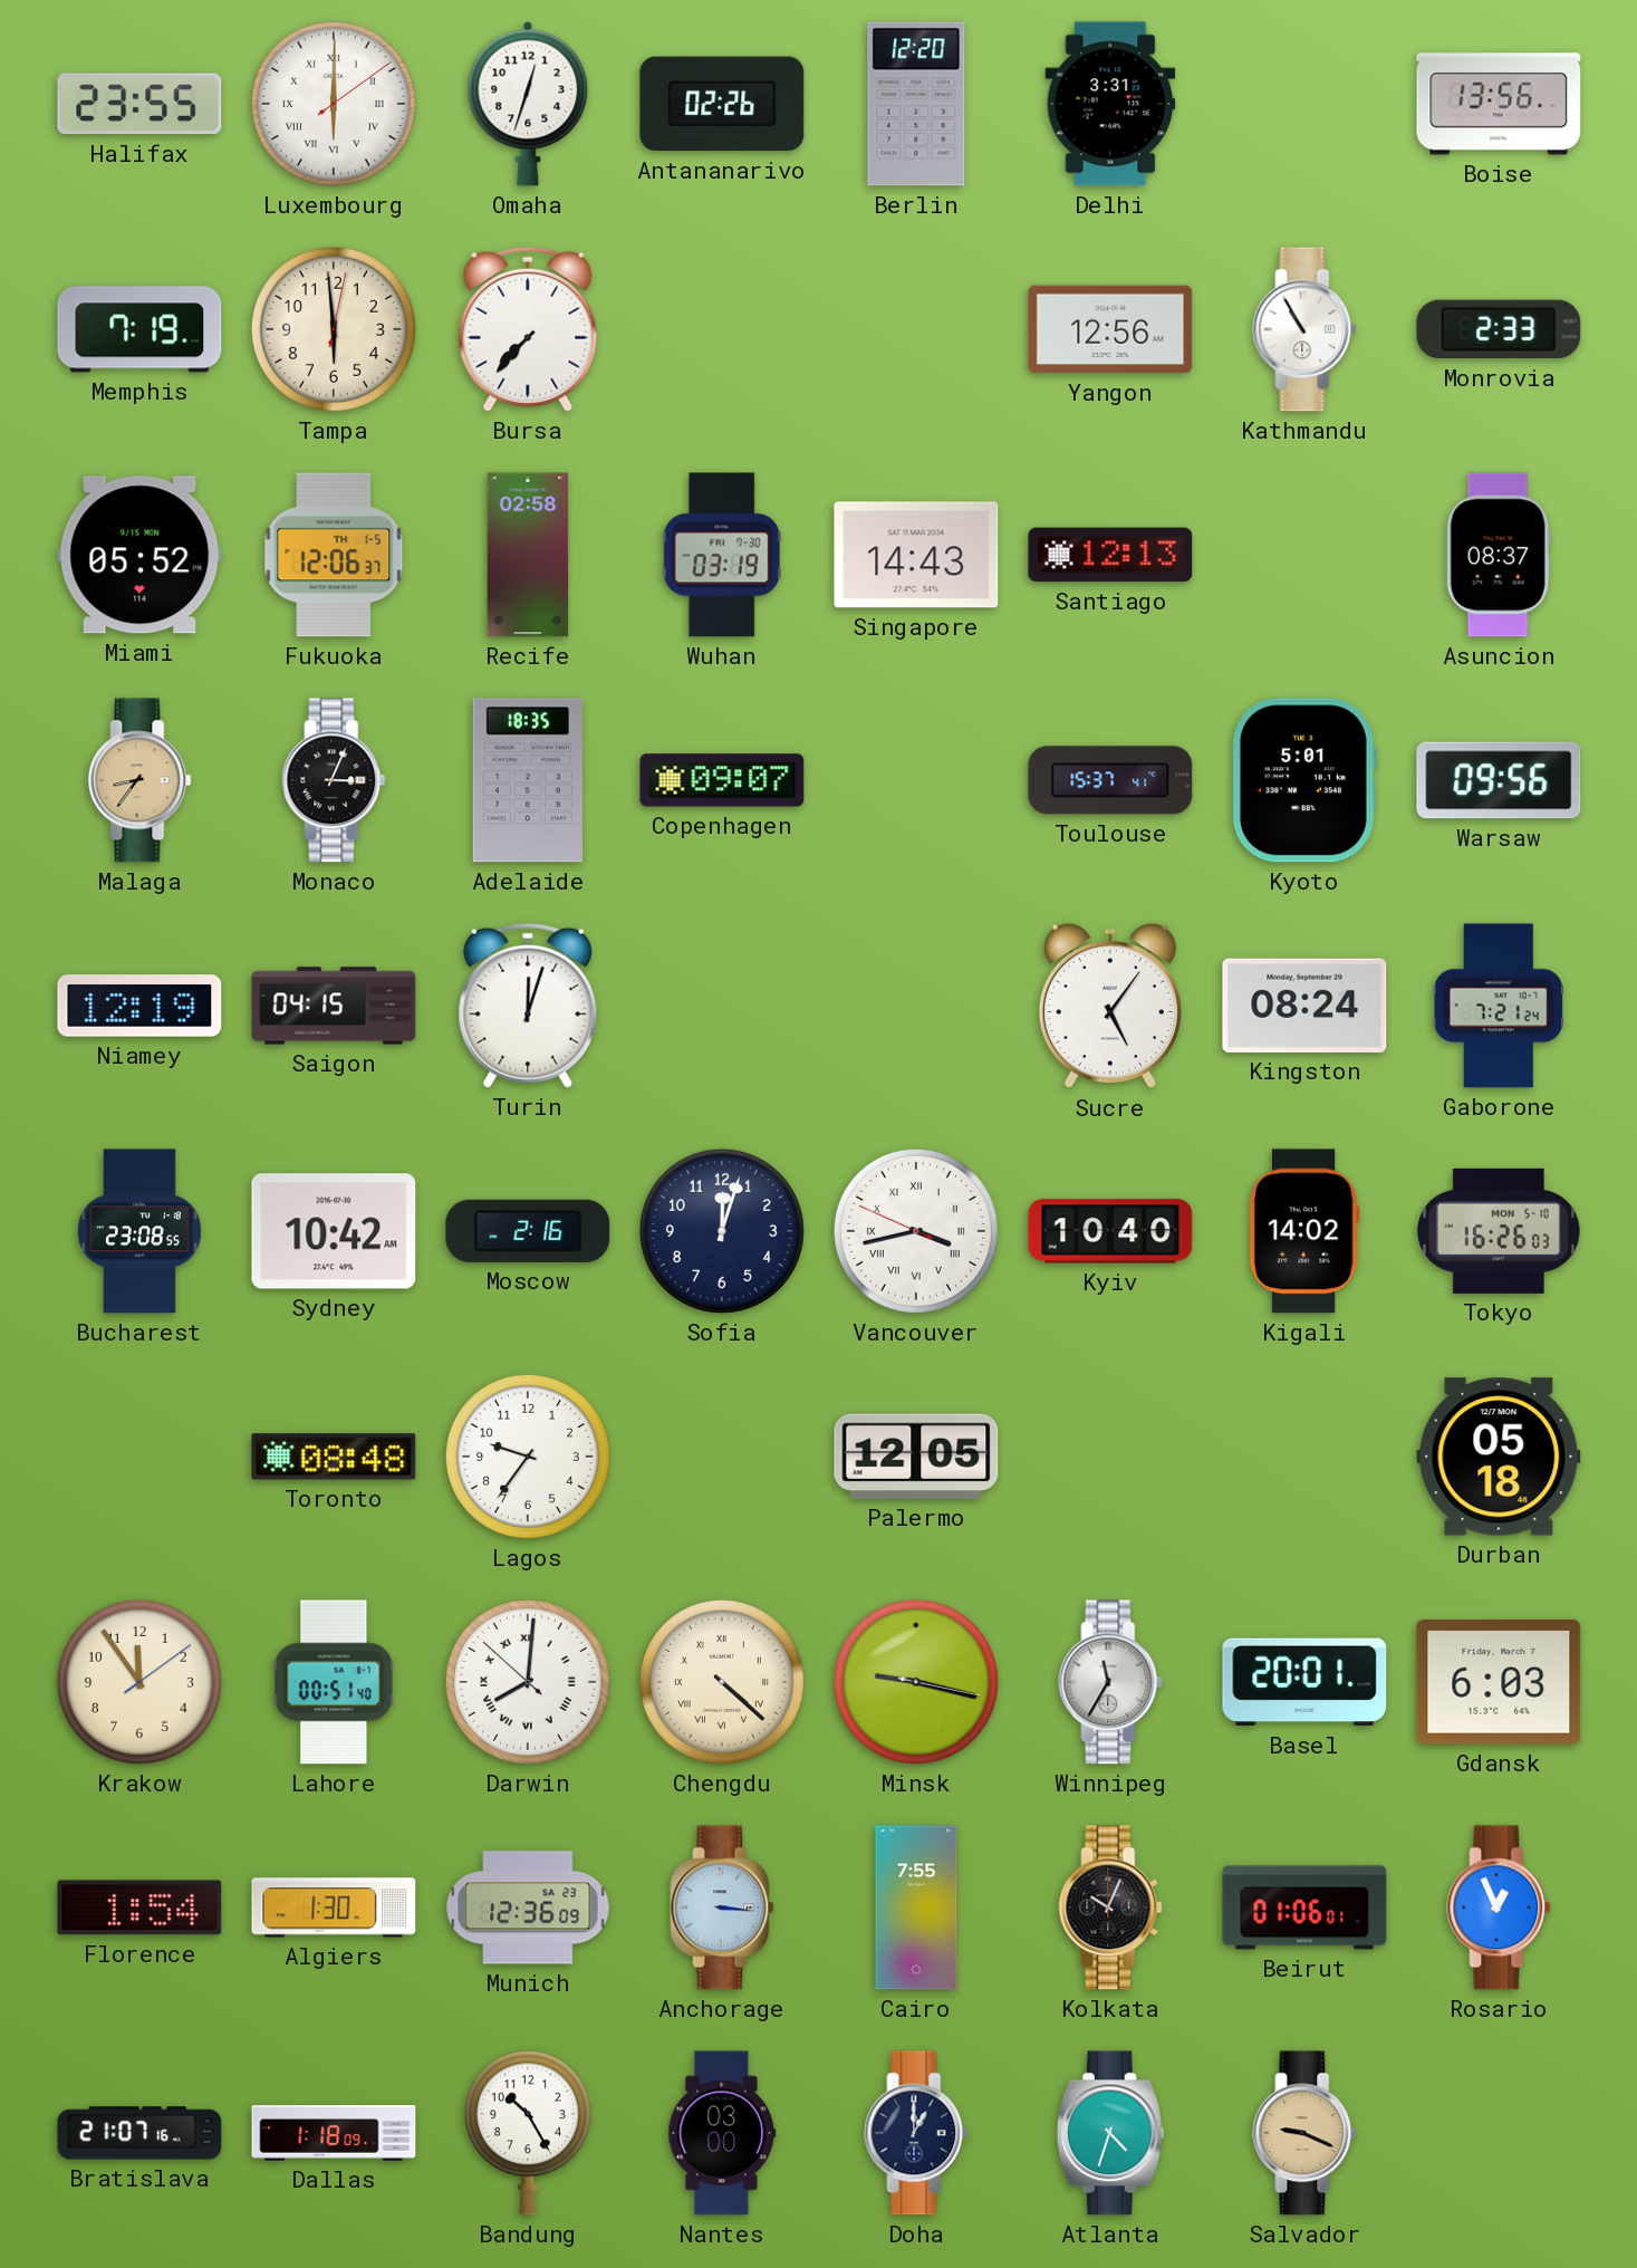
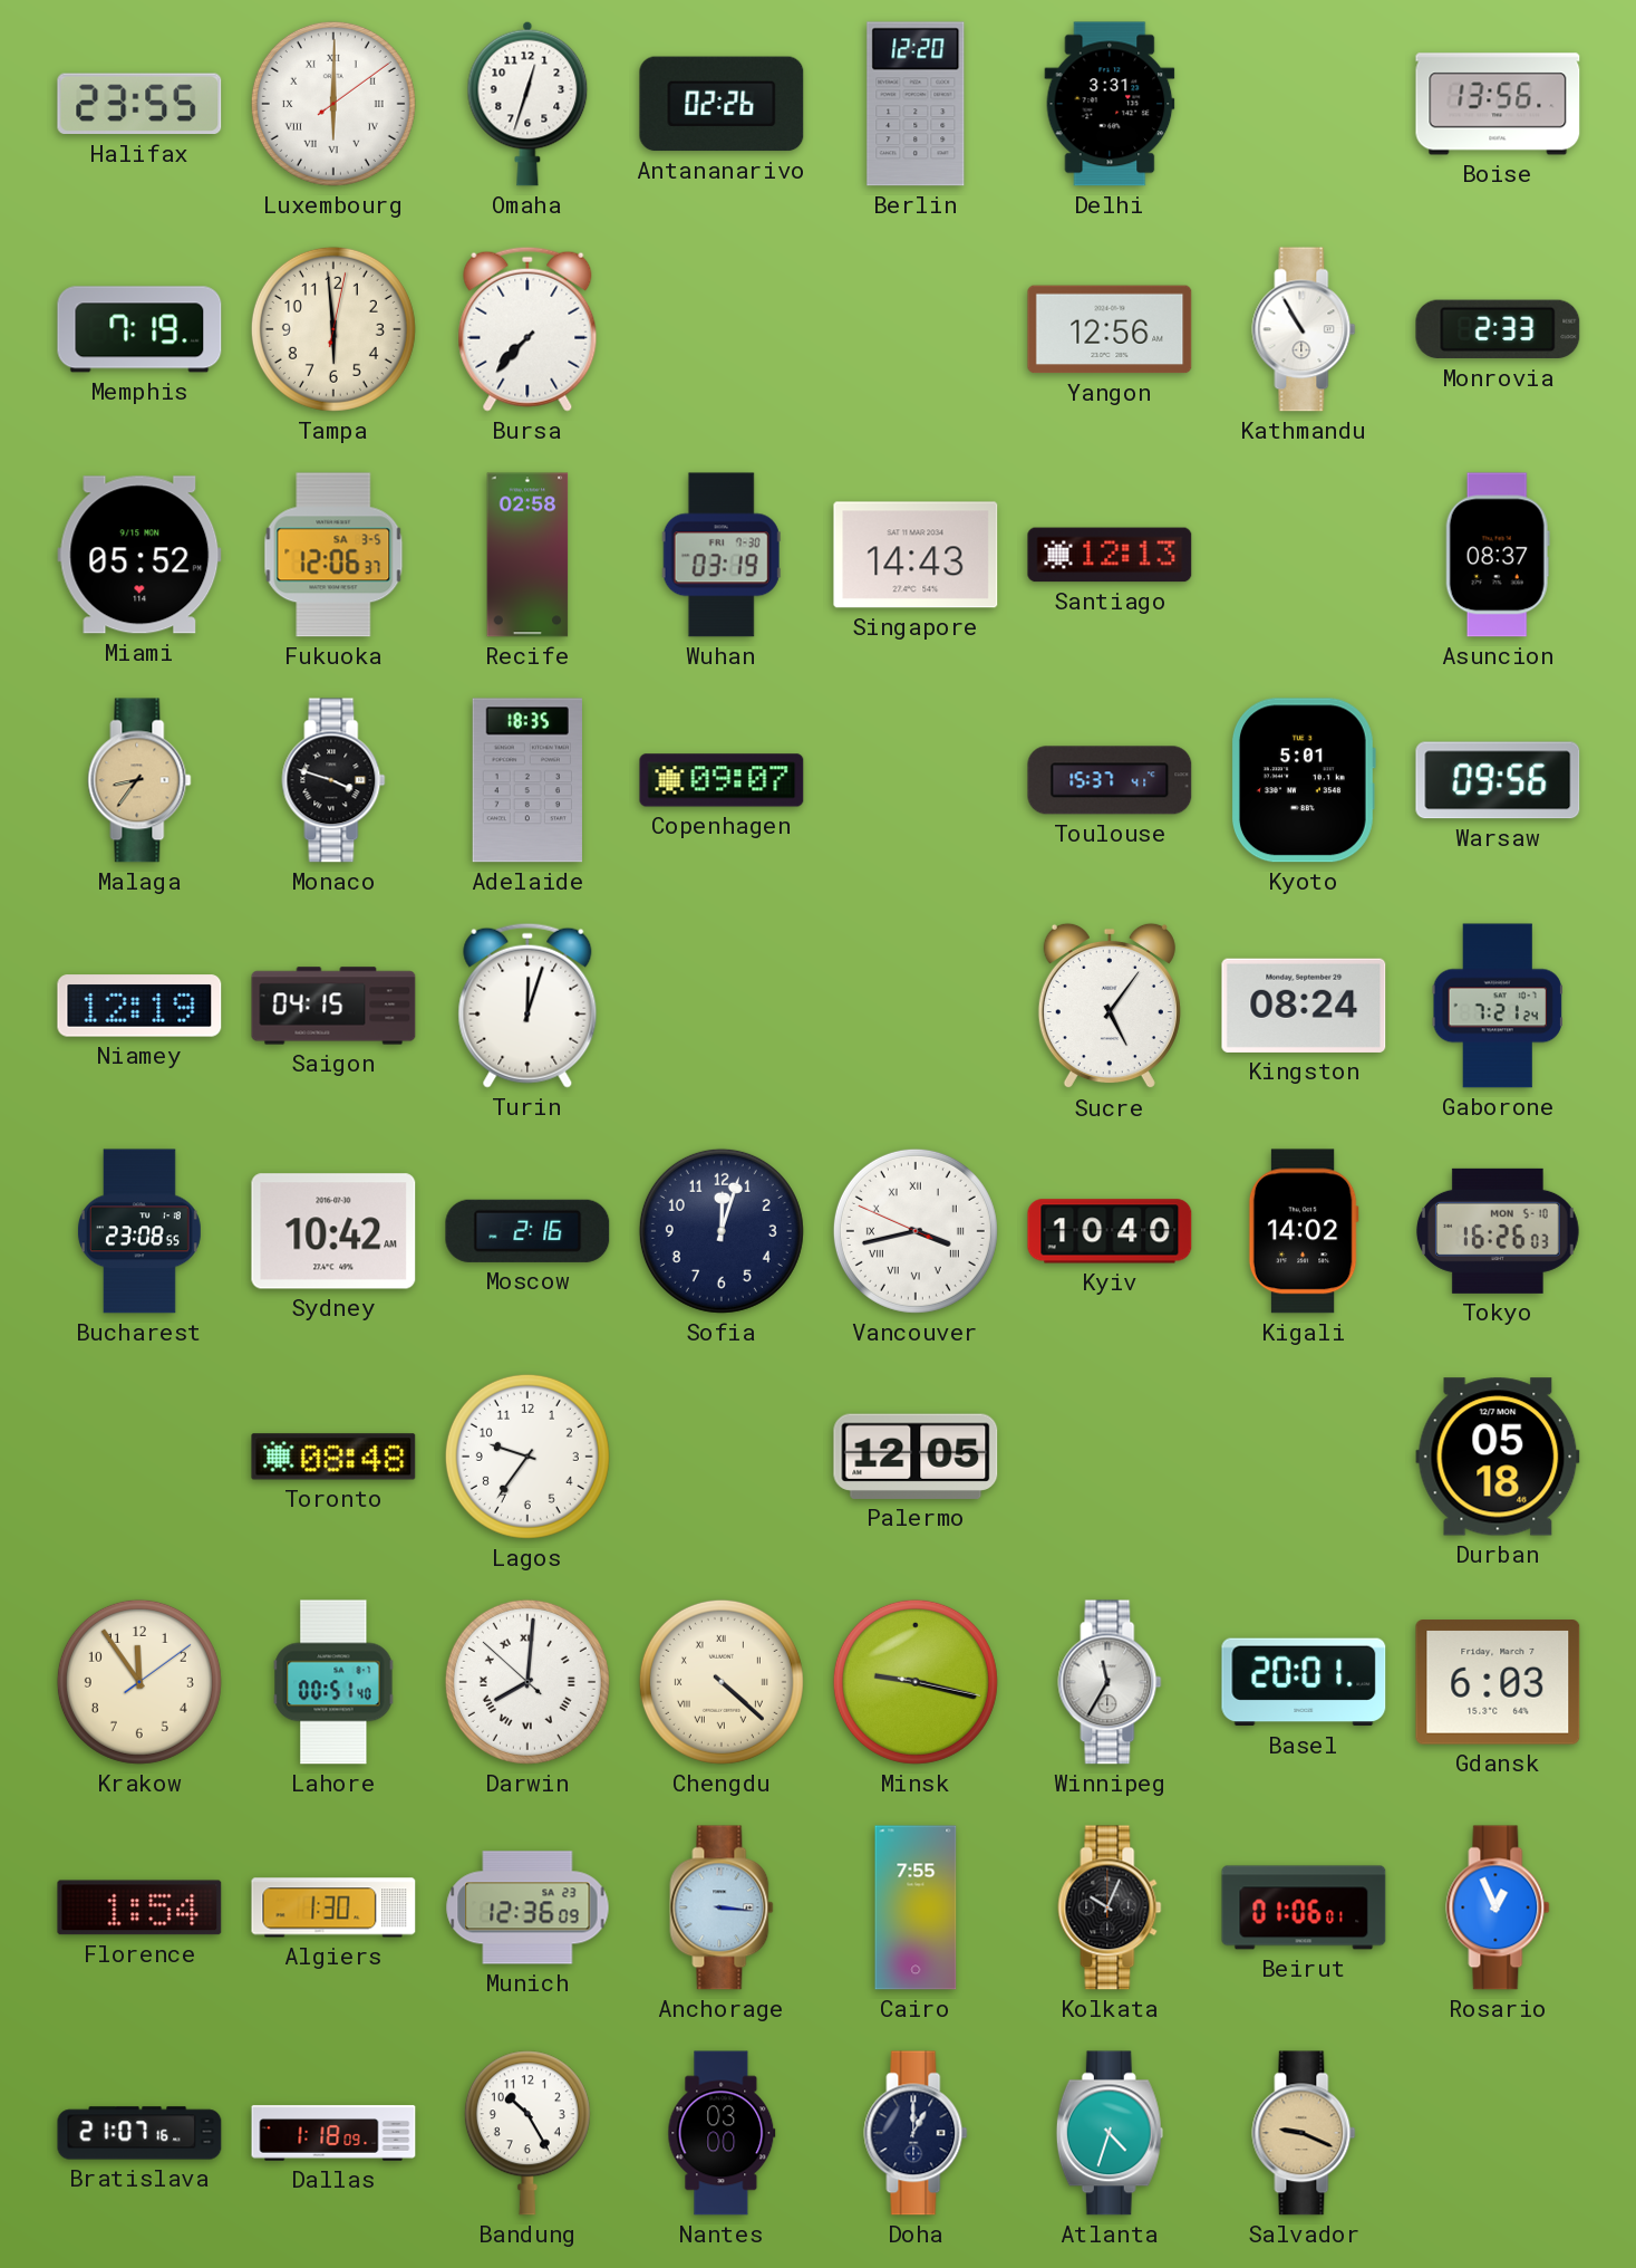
Fukuoka date: TH 1-5 -> SA 3-5 (333, 555)
Monaco: 3:04 -> 3:48 (333, 780)
